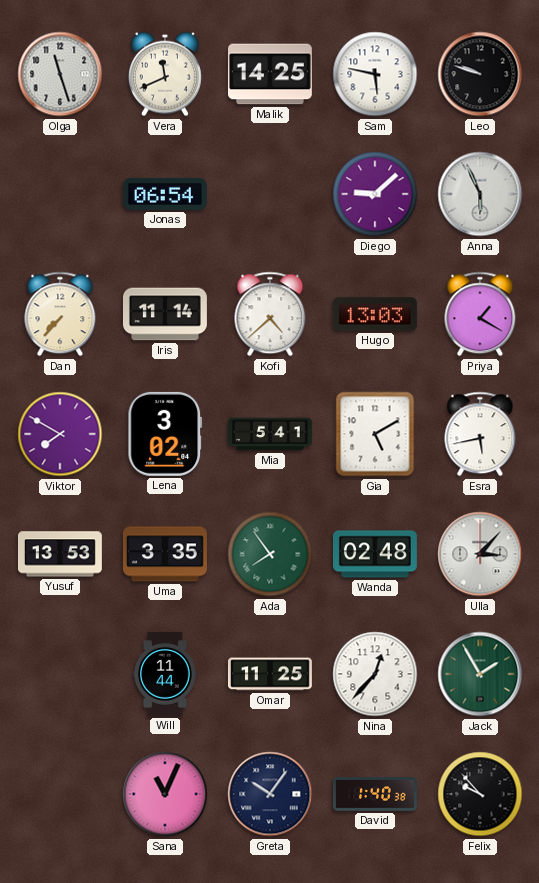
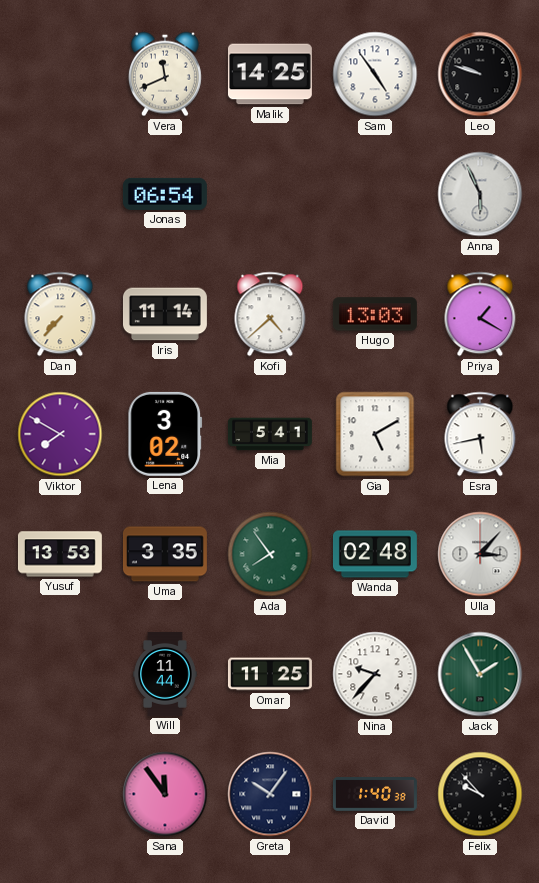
Olga: 11:27 -> none (60, 74)
Sam: 5:47 -> 4:54 (375, 74)
Diego: 9:08 -> none (375, 194)
Nina: 12:37 -> 9:37 (375, 674)
Sana: 11:04 -> 11:54 (165, 794)
